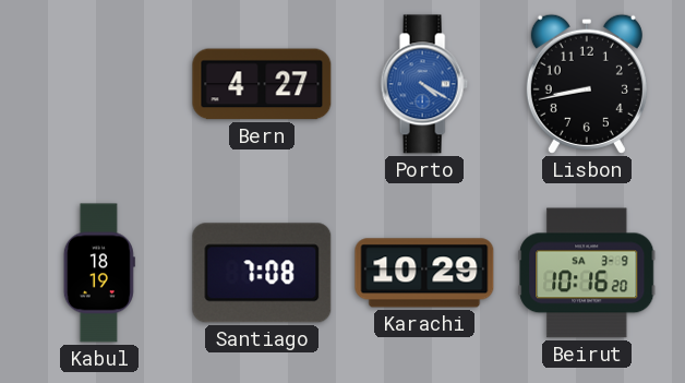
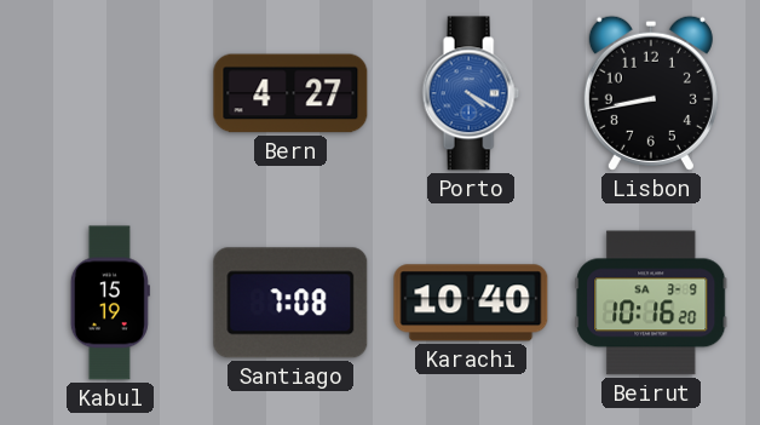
Kabul: 18:19 -> 15:19 (110, 303)
Karachi: 10:29 -> 10:40 (471, 303)
